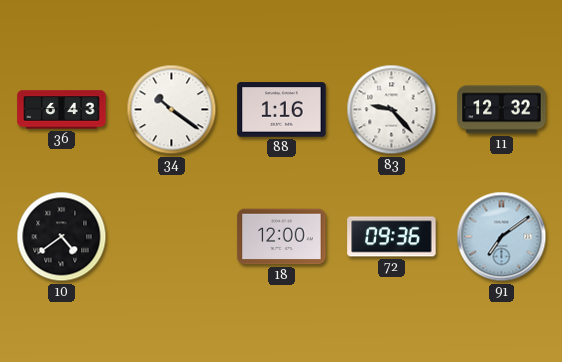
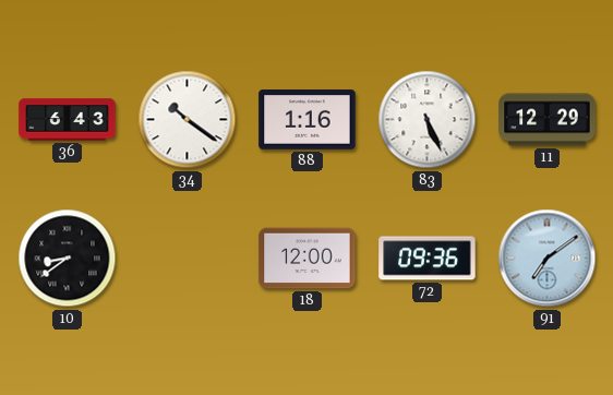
83: 9:23 -> 5:26 (428, 120)
11: 12:32 -> 12:29 (548, 120)
10: 4:39 -> 8:39 (68, 259)
